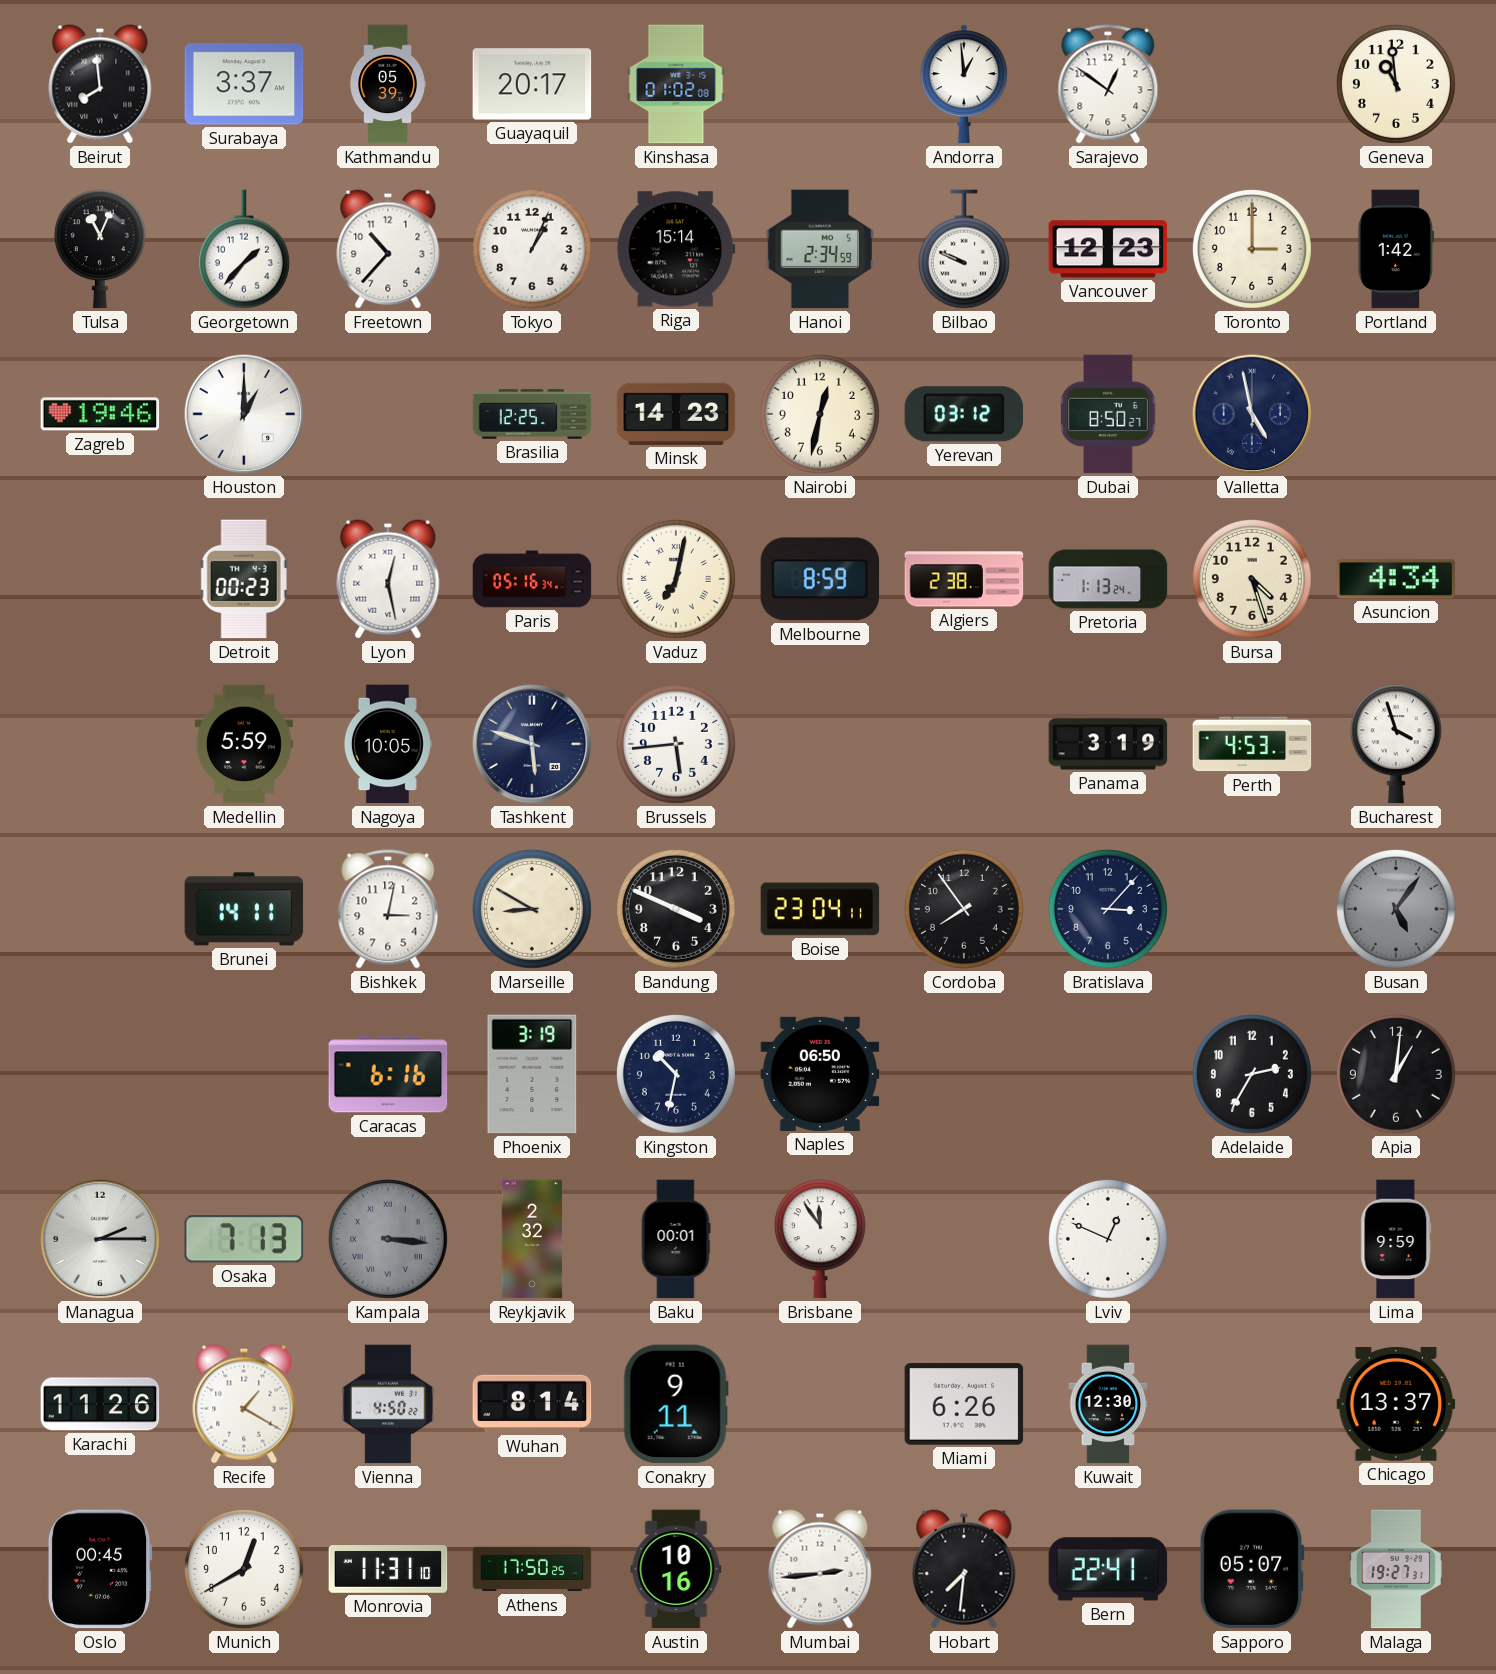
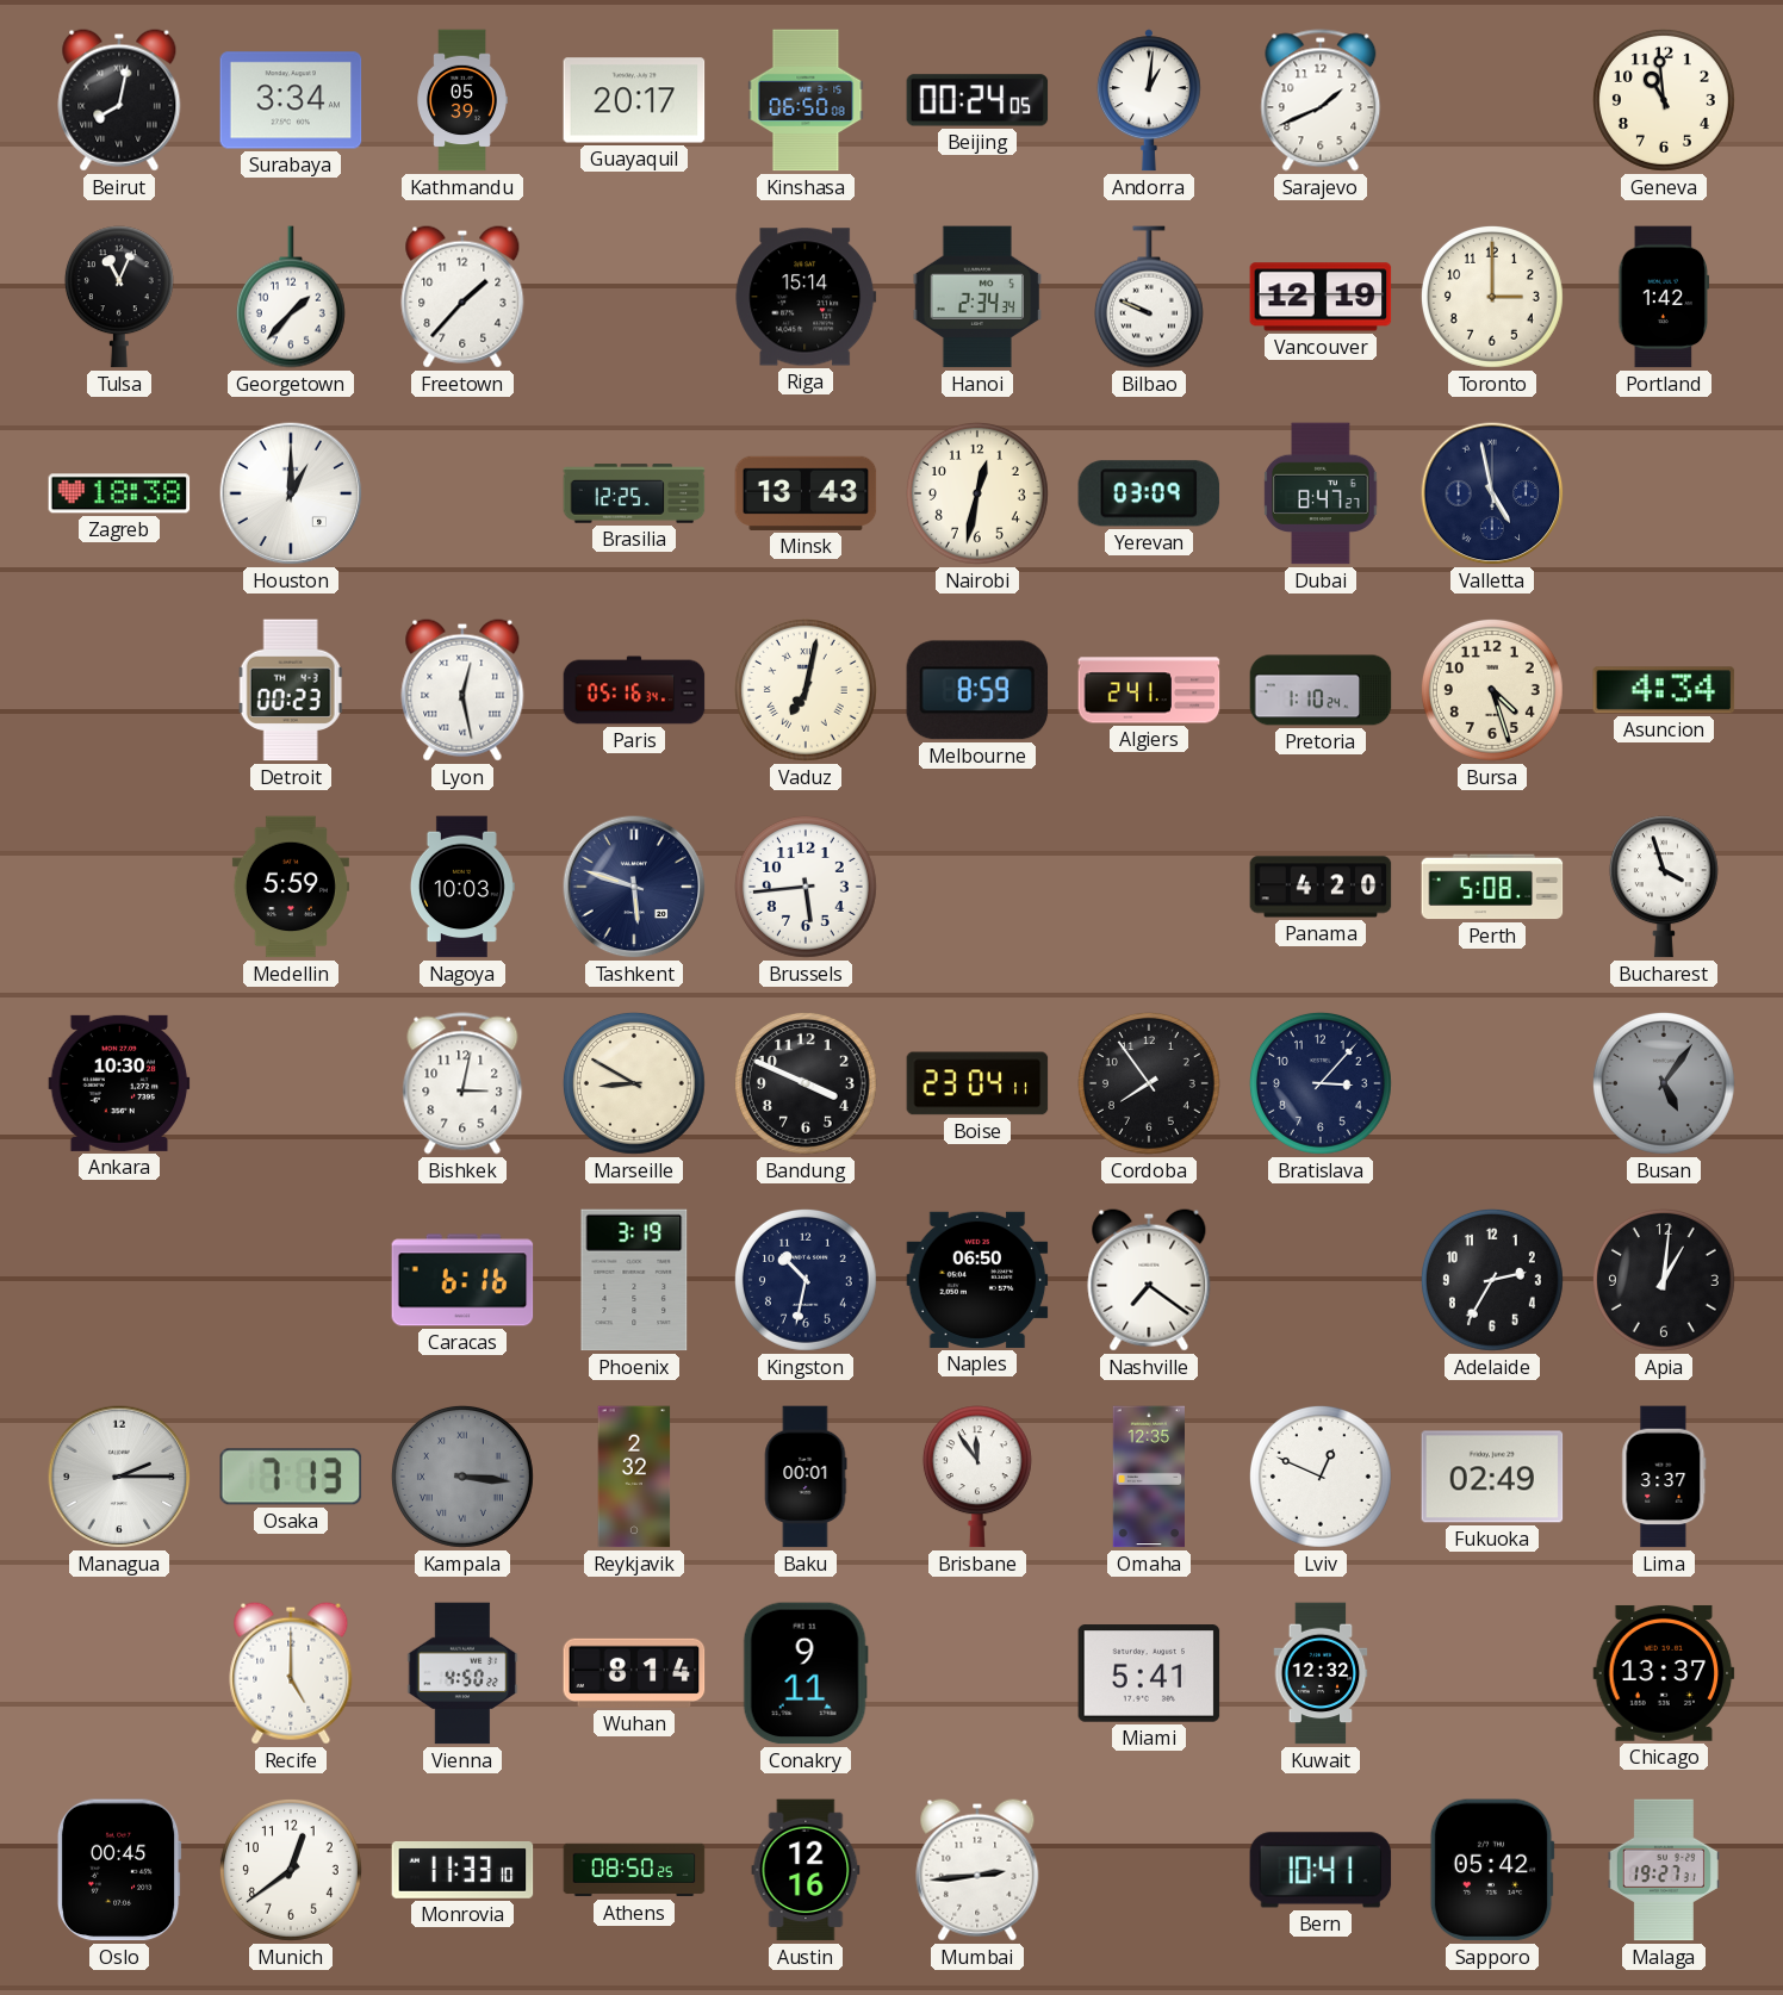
Beirut: 7:59 -> 8:02 (119, 100)
Surabaya: 3:37 -> 3:34 (291, 100)
Kinshasa: 01:02 -> 06:50 (806, 100)
Beijing: none -> 00:24 (977, 100)
Andorra: 12:59 -> 1:01 (1149, 100)
Sarajevo: 12:51 -> 1:41 (1321, 100)
Freetown: 10:37 -> 1:37 (462, 297)
Tokyo: 1:04 -> none (532, 249)
Hanoi: 2:34:59 -> 2:34:34 (977, 297)
Vancouver: 12:23 -> 12:19 (1321, 297)
Zagreb: 19:46 -> 18:38 (119, 493)
Minsk: 14:23 -> 13:43 (806, 493)
Yerevan: 03:12 -> 03:09 (1149, 493)
Dubai: 8:50 -> 8:47 (1321, 493)
Algiers: 2:38 -> 2:41 (1149, 690)
Pretoria: 1:13 -> 1:10 (1321, 690)
Nagoya: 10:05 -> 10:03 (462, 887)
Panama: 3:19 -> 4:20 (1321, 887)
Perth: 4:53 -> 5:08 (1492, 887)
Ankara: none -> 10:30 (119, 1083)
Brunei: 14:11 -> none (244, 909)
Nashville: none -> 7:21 (1149, 1280)
Omaha: none -> 12:35 (1149, 1477)
Fukuoka: none -> 02:49 (1492, 1477)
Lima: 9:59 -> 3:37 (1664, 1477)
Karachi: 11:26 -> none (100, 1404)
Recife: 1:20 -> 5:00 (291, 1673)
Miami: 6:26 -> 5:41 (1149, 1673)
Kuwait: 12:30 -> 12:32 (1321, 1673)
Munich: 12:40 -> 12:39 (291, 1870)
Monrovia: 11:31 -> 11:33 (462, 1871)
Athens: 17:50 -> 08:50 (634, 1870)
Austin: 10:16 -> 12:16 (806, 1870)
Hobart: 7:31 -> none (964, 1569)
Bern: 22:41 -> 10:41 (1321, 1870)
Sapporo: 05:07 -> 05:42 (1492, 1870)
